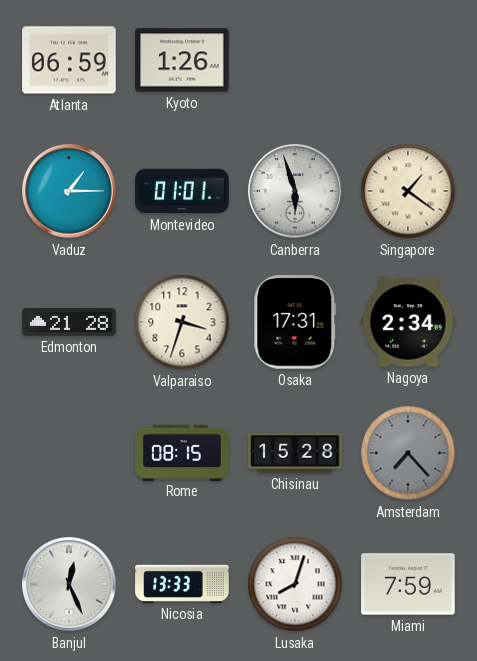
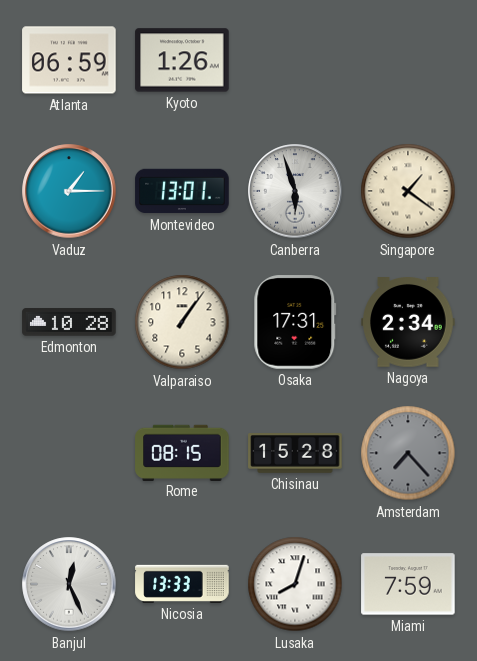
Montevideo: 01:01 -> 13:01 (182, 191)
Edmonton: 21:28 -> 10:28 (69, 322)
Valparaiso: 3:33 -> 1:06 (182, 322)
